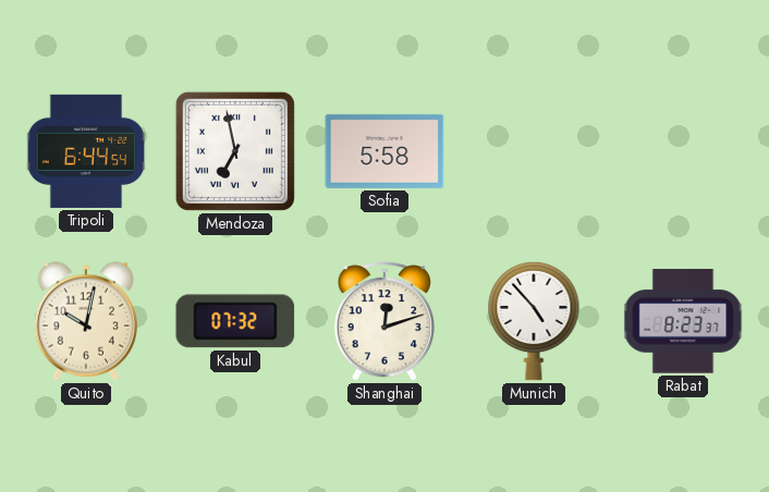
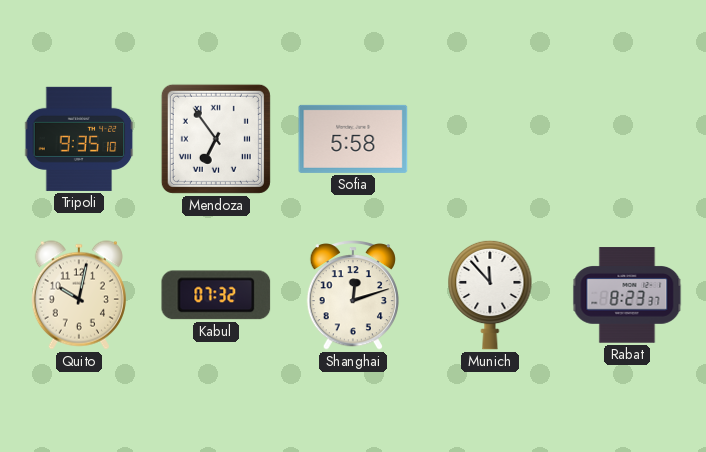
Tripoli: 6:44 -> 9:35 (79, 139)
Mendoza: 6:58 -> 6:54 (216, 139)
Munich: 4:53 -> 11:53 (490, 295)
